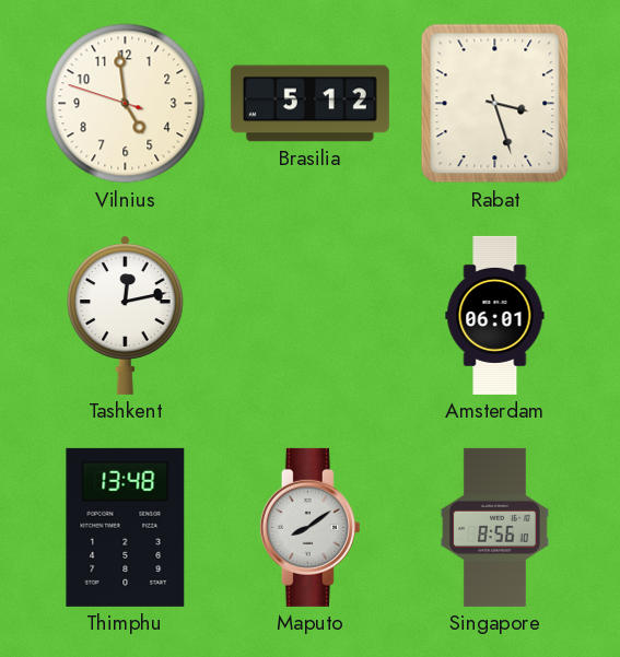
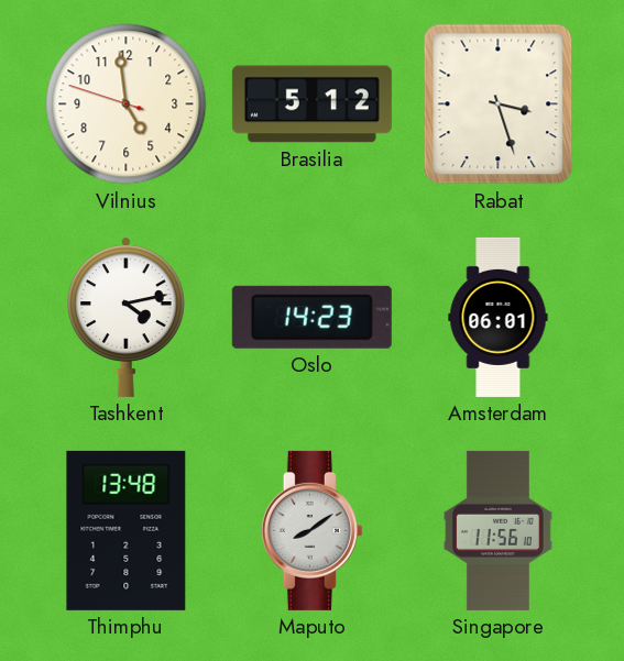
Tashkent: 12:13 -> 4:13 (125, 317)
Oslo: none -> 14:23 (311, 317)
Singapore: 8:56 -> 11:56 (497, 530)
